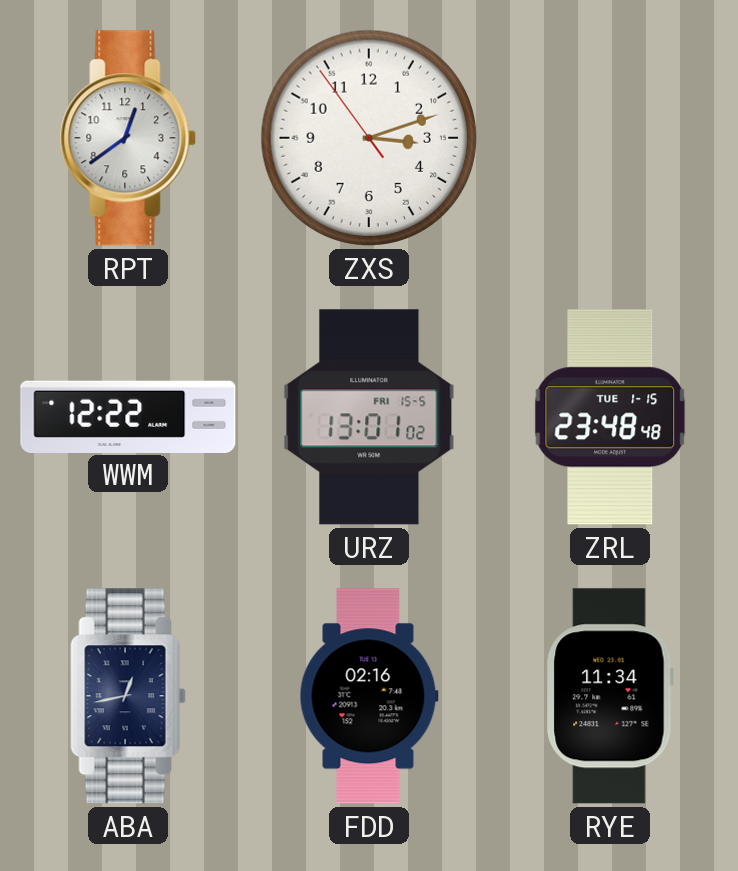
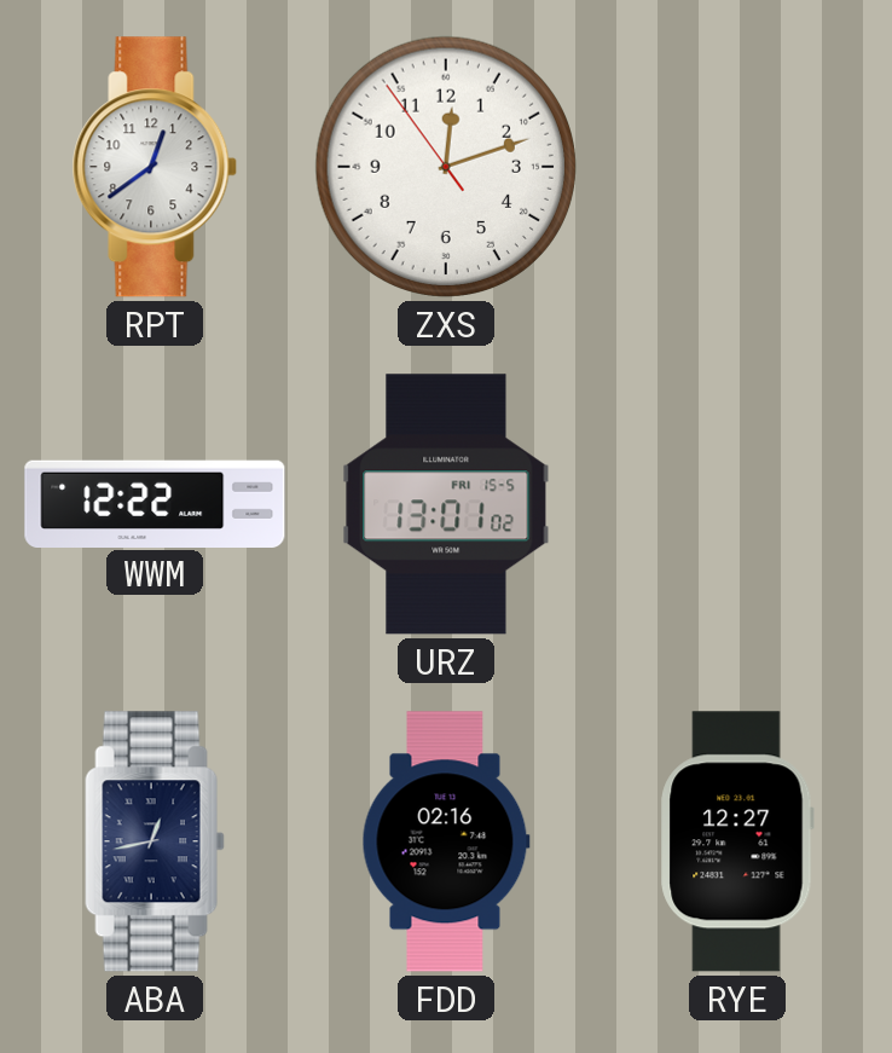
ZXS: 3:11 -> 12:11 (446, 167)
ZRL: 23:48 -> none (610, 417)
RYE: 11:34 -> 12:27 (737, 841)
